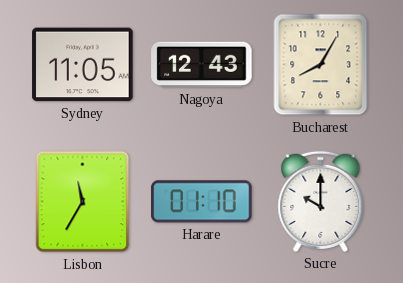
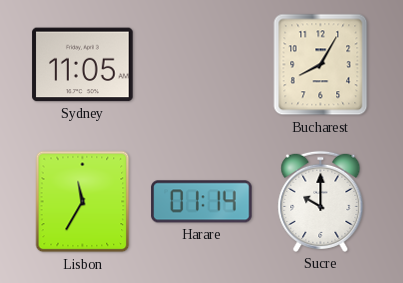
Nagoya: 12:43 -> none (202, 65)
Harare: 01:10 -> 01:14 (202, 202)
